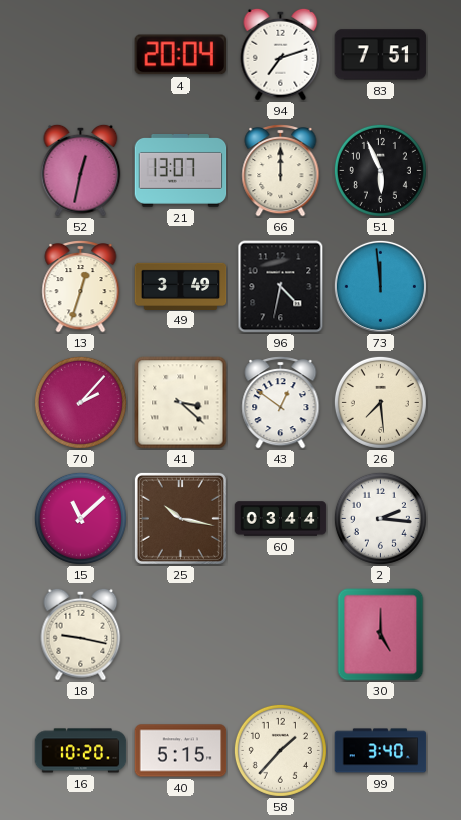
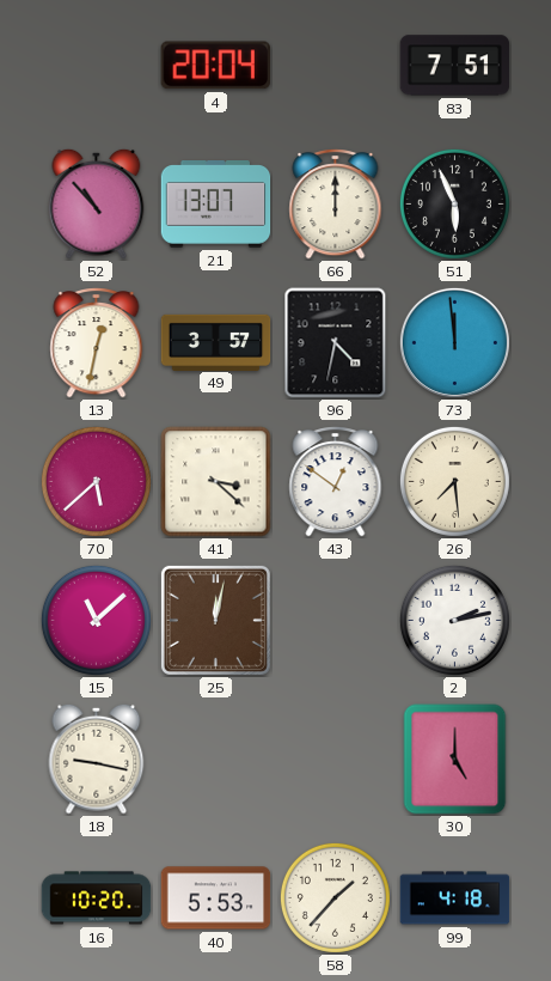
94: 7:12 -> none (281, 54)
52: 12:32 -> 10:53 (97, 203)
13: 12:33 -> 12:32 (97, 343)
49: 3:49 -> 3:57 (216, 342)
70: 2:07 -> 5:38 (96, 481)
25: 10:17 -> 12:02 (215, 620)
60: 03:44 -> none (281, 519)
2: 2:16 -> 2:13 (454, 620)
40: 5:15 -> 5:53 (216, 898)
99: 3:40 -> 4:18 (455, 898)
